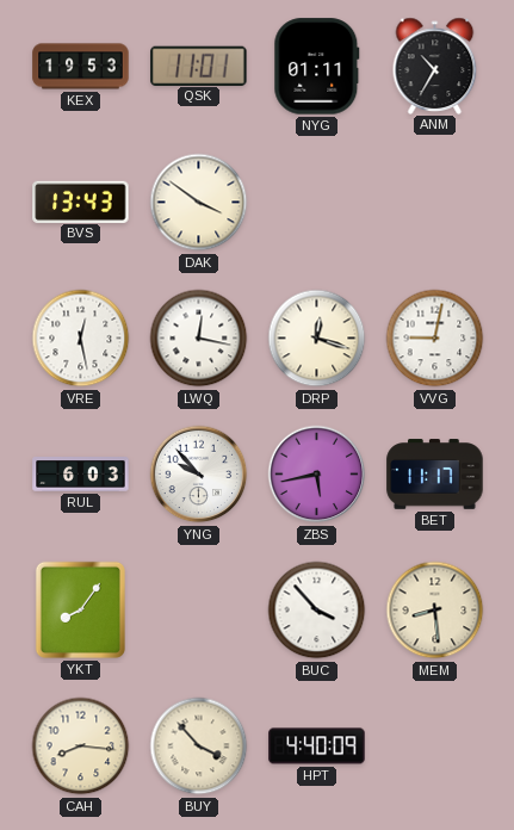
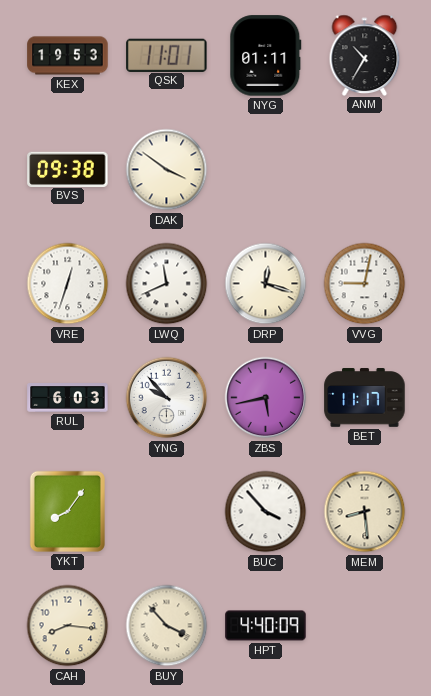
BVS: 13:43 -> 09:38 (68, 169)
VRE: 12:28 -> 12:33 (68, 284)
LWQ: 12:17 -> 11:41 (167, 284)
